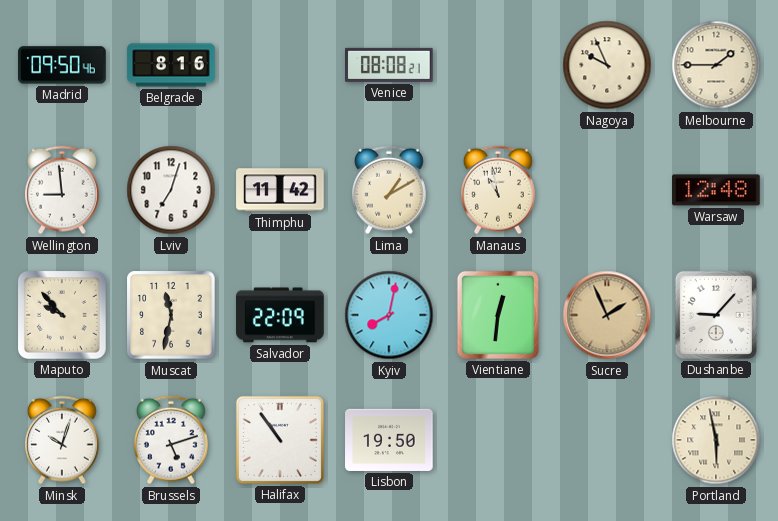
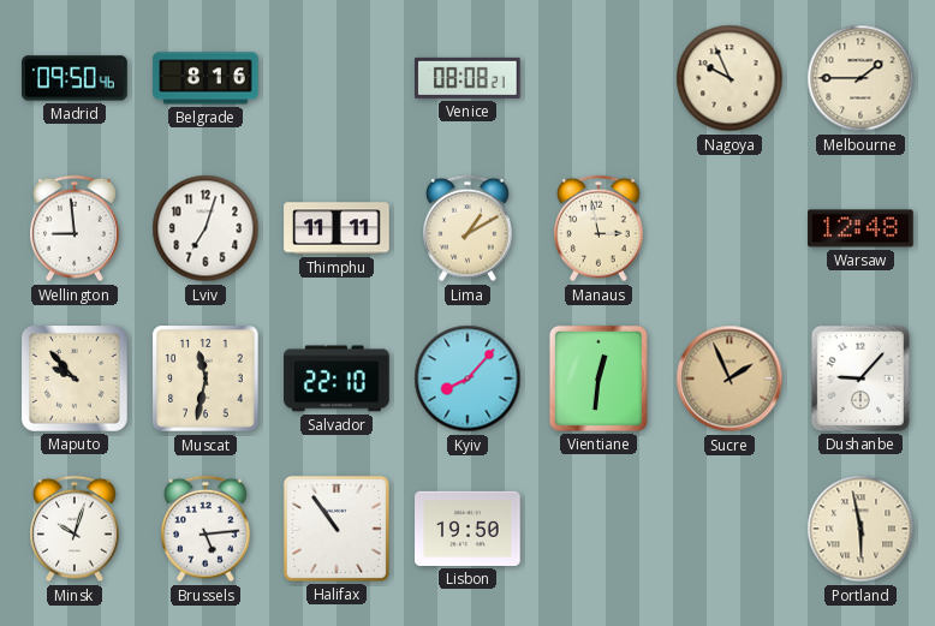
Thimphu: 11:42 -> 11:11 (337, 228)
Manaus: 10:58 -> 2:58 (600, 228)
Salvador: 22:09 -> 22:10 (337, 378)
Kyiv: 8:02 -> 8:07 (467, 378)
Brussels: 5:12 -> 5:14 (207, 529)
